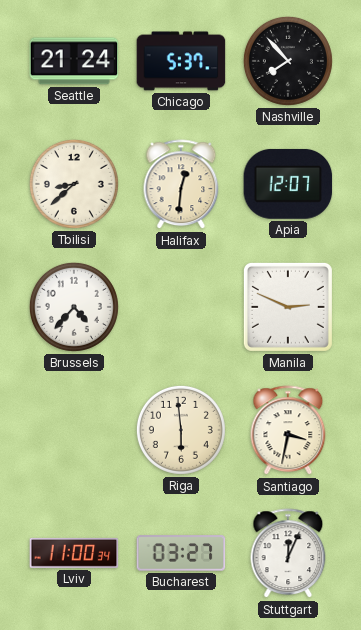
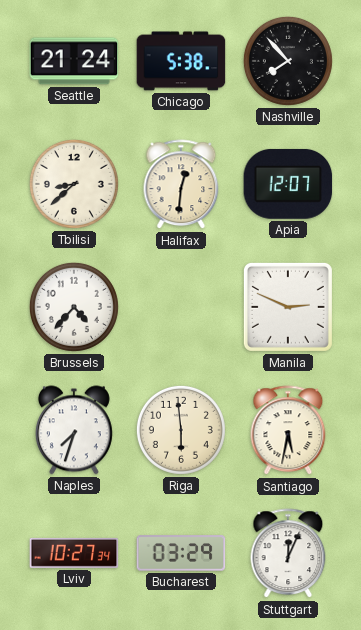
Chicago: 5:37 -> 5:38 (181, 61)
Naples: none -> 7:33 (74, 430)
Santiago: 3:32 -> 5:32 (288, 431)
Lviv: 11:00 -> 10:27 (74, 553)
Bucharest: 03:27 -> 03:29 (181, 553)
